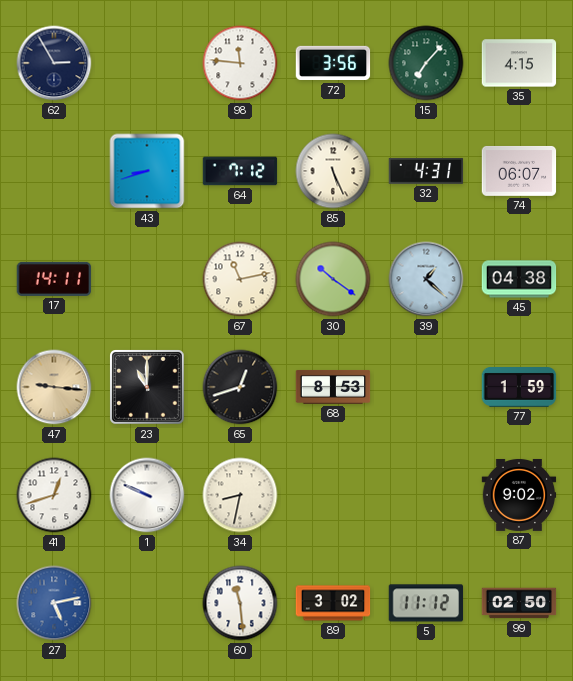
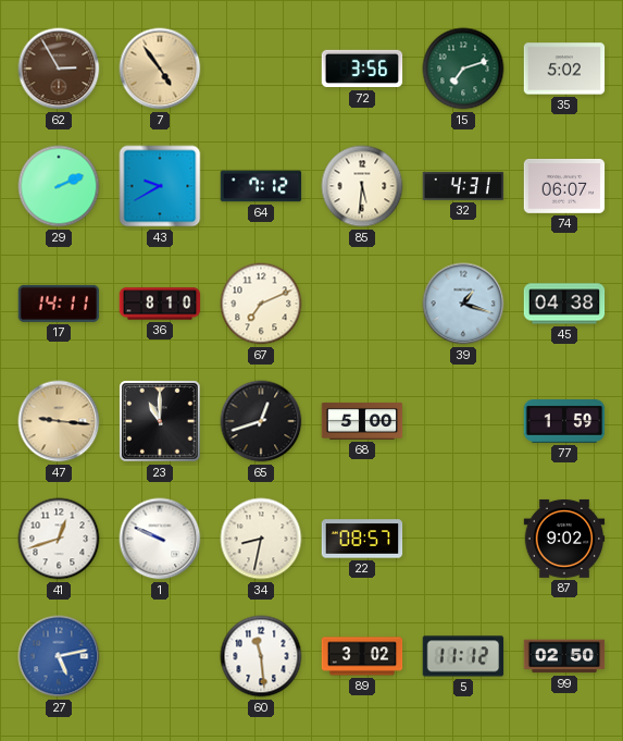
62 dial: navy -> brown (59, 69)
7: none -> 4:54 (160, 69)
98: 11:46 -> none (240, 63)
15: 7:07 -> 7:12 (463, 69)
35: 4:15 -> 5:02 (564, 69)
29: none -> 2:11 (59, 186)
43: 8:42 -> 9:40 (160, 186)
85: 5:26 -> 5:31 (362, 186)
36: none -> 8:10 (160, 304)
67: 11:13 -> 7:11 (261, 304)
30: 10:21 -> none (333, 279)
39: 1:22 -> 1:18 (463, 304)
68: 8:53 -> 5:00 (362, 421)
22: none -> 08:57 (362, 539)
